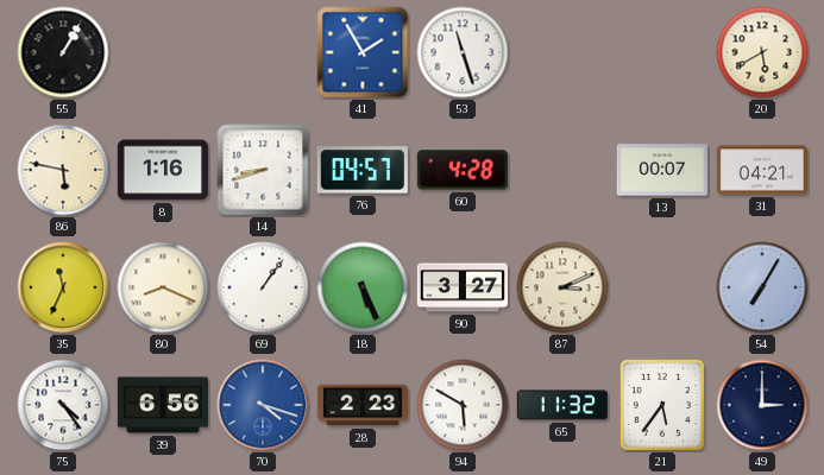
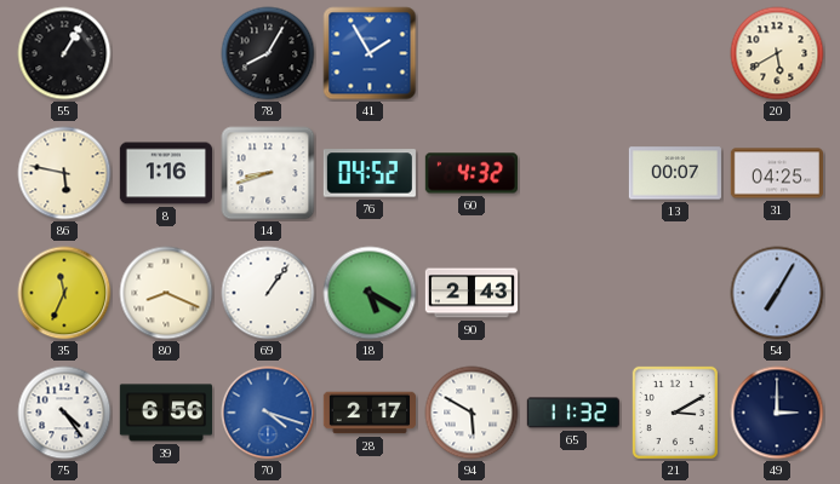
78: none -> 8:05 (268, 53)
53: 11:27 -> none (463, 52)
76: 04:57 -> 04:52 (370, 173)
60: 4:28 -> 4:32 (470, 173)
31: 04:21 -> 04:25 (776, 173)
18: 5:26 -> 5:20 (370, 293)
90: 3:27 -> 2:43 (470, 293)
87: 3:11 -> none (562, 287)
28: 2:23 -> 2:17 (368, 413)
21: 5:36 -> 3:10 (675, 413)
